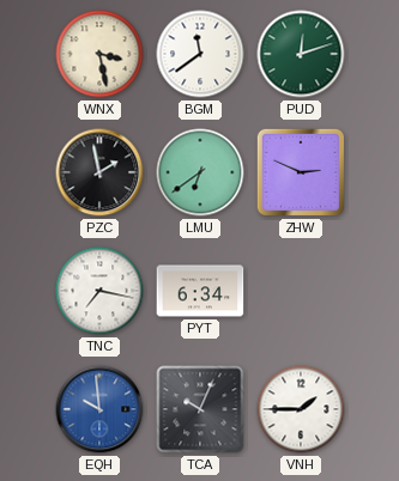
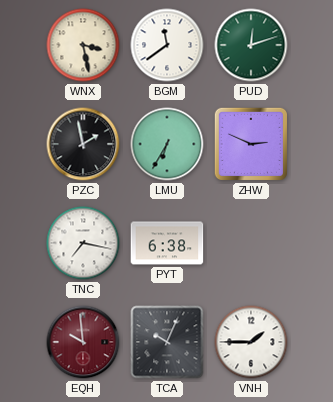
LMU: 6:39 -> 6:35 (167, 144)
PYT: 6:34 -> 6:38 (167, 243)
EQH dial: blue -> burgundy (83, 342)
